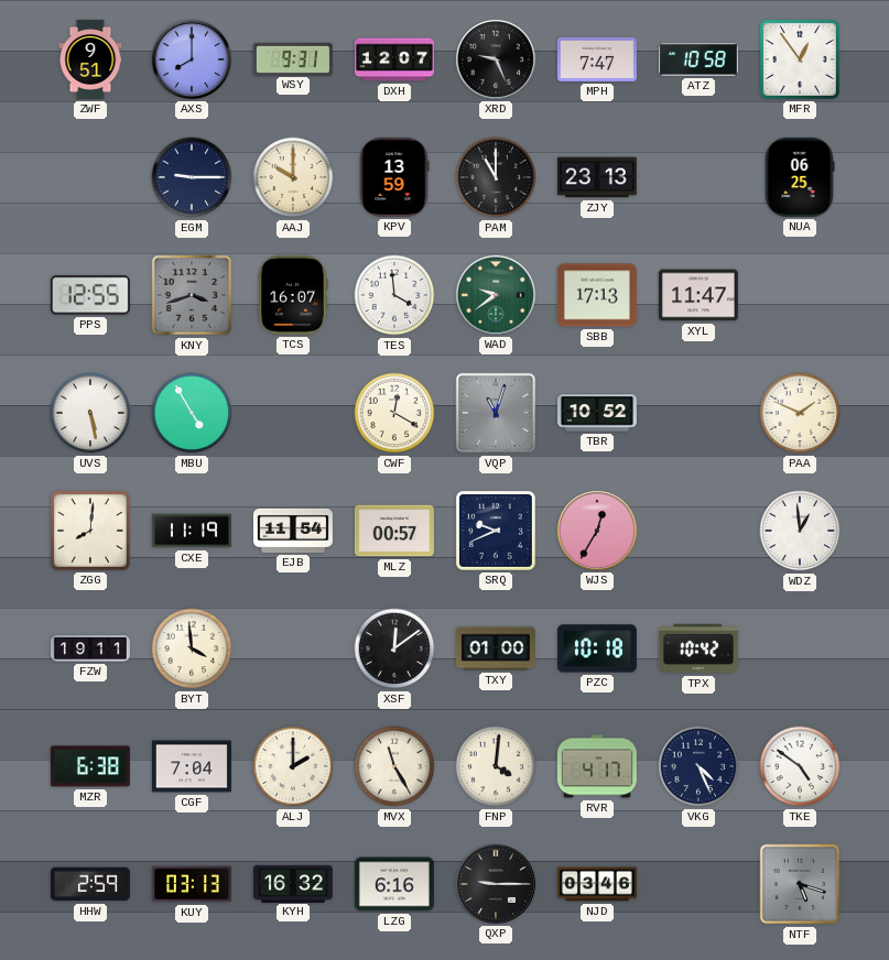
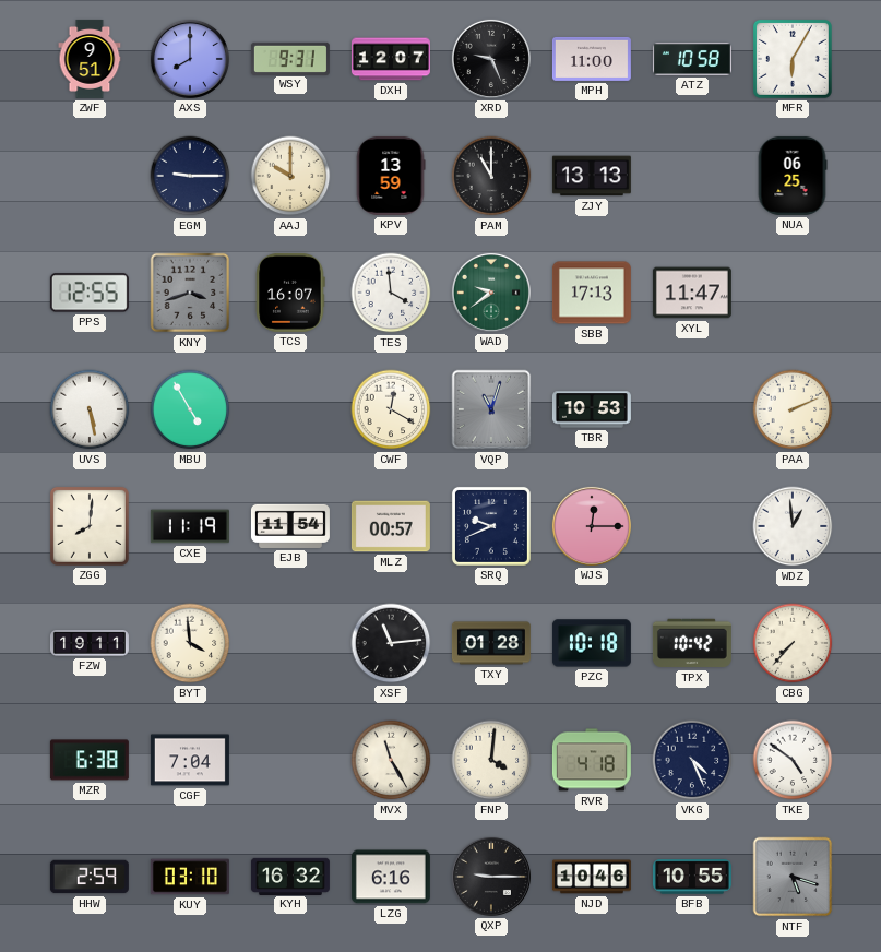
MPH: 7:47 -> 11:00 (592, 59)
MFR: 12:54 -> 6:05 (793, 59)
ZJY: 23:13 -> 13:13 (592, 176)
TBR: 10:52 -> 10:53 (592, 409)
PAA: 1:49 -> 2:11 (793, 409)
WJS: 12:35 -> 12:15 (592, 526)
XSF: 12:09 -> 11:14 (391, 643)
TXY: 01:00 -> 01:28 (491, 643)
CBG: none -> 7:37 (793, 643)
ALJ: 2:00 -> none (293, 766)
RVR: 4:17 -> 4:18 (592, 760)
KUY: 03:13 -> 03:10 (190, 877)
NJD: 03:46 -> 10:46 (592, 877)
BFB: none -> 10:55 (692, 877)
